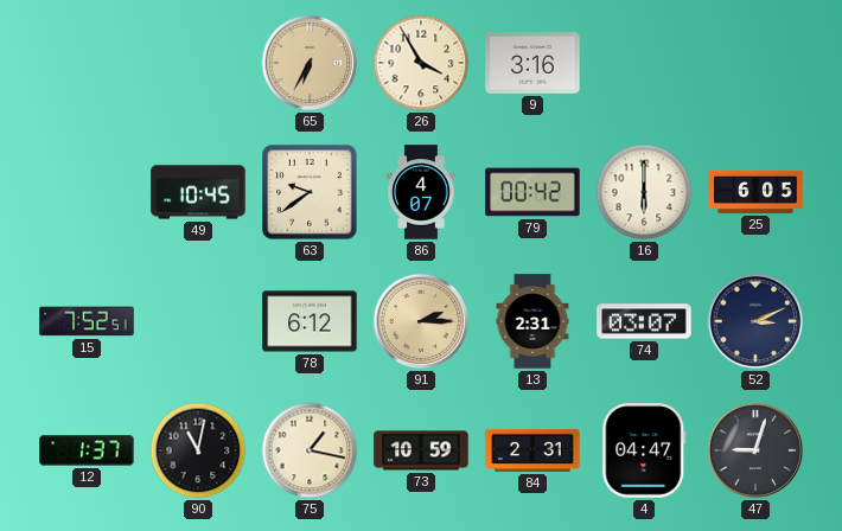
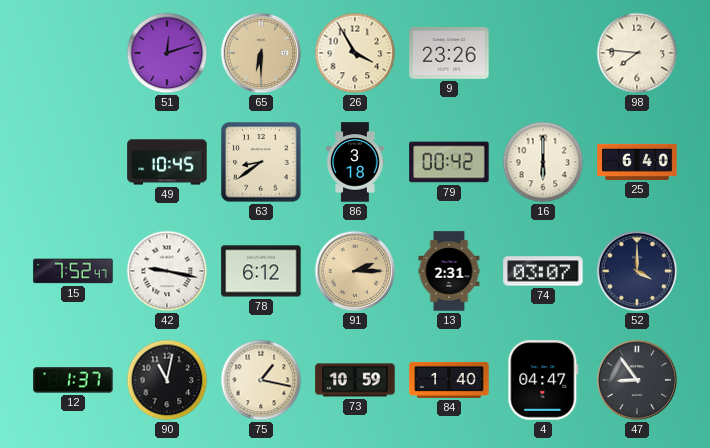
51: none -> 12:12 (167, 53)
65: 6:35 -> 6:30 (261, 53)
9: 3:16 -> 23:26 (449, 54)
98: none -> 7:46 (637, 53)
63: 9:39 -> 8:39 (261, 162)
86: 4:07 -> 3:18 (355, 162)
25: 6:05 -> 6:40 (637, 162)
15: 7:52:51 -> 7:52:47 (73, 271)
42: none -> 9:17 (167, 271)
52: 3:11 -> 4:00 (637, 271)
84: 2:31 -> 1:40 (449, 380)
47: 9:03 -> 8:54 (637, 380)
